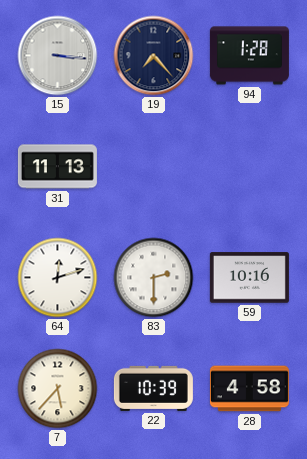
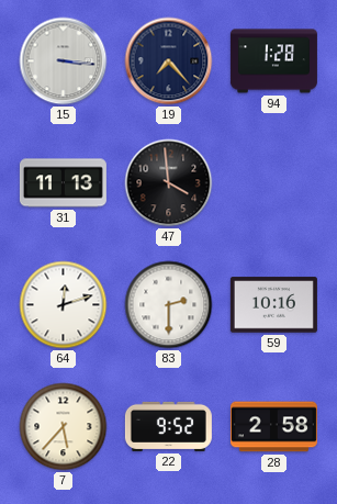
47: none -> 3:59 (169, 183)
22: 10:39 -> 9:52 (168, 426)
28: 4:58 -> 2:58 (273, 427)
